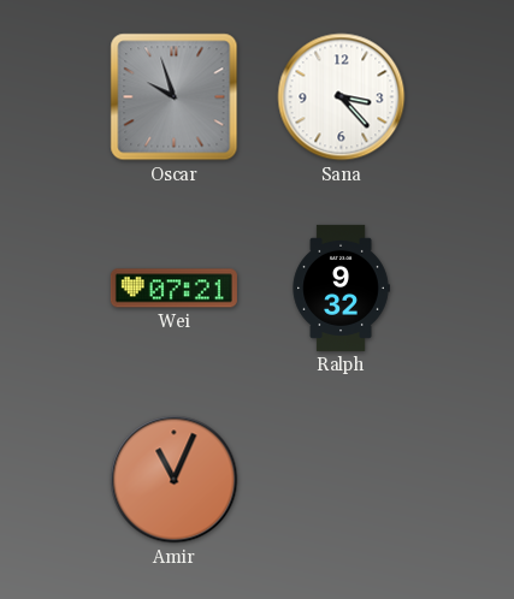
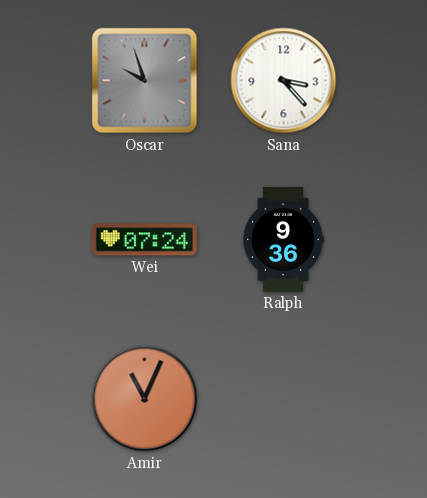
Wei: 07:21 -> 07:24 (144, 240)
Ralph: 9:32 -> 9:36 (283, 239)
